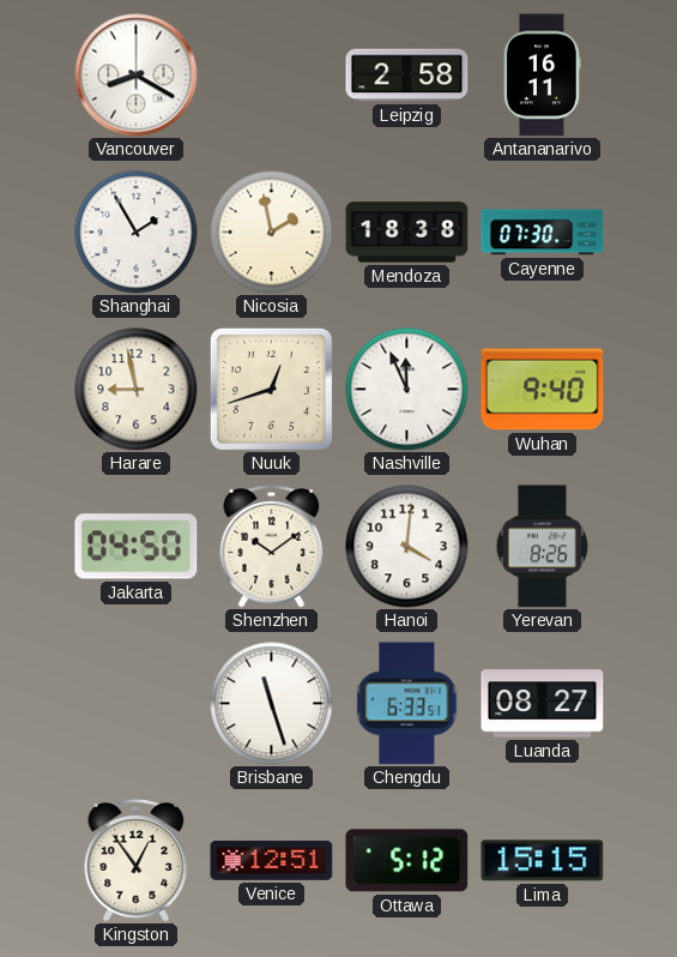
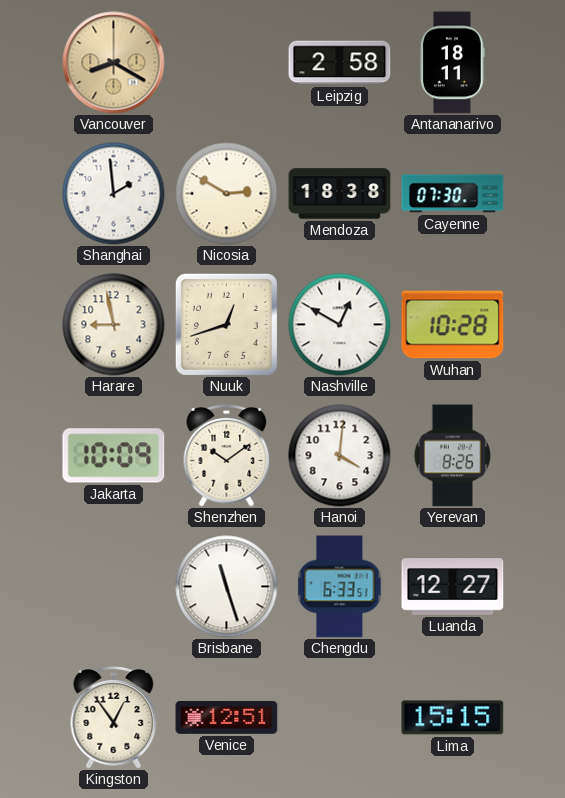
Vancouver dial: white -> champagne (114, 63)
Antananarivo: 16:11 -> 18:11 (453, 63)
Shanghai: 1:55 -> 1:59 (114, 194)
Nicosia: 1:58 -> 2:50 (227, 194)
Nashville: 11:56 -> 12:50 (340, 325)
Wuhan: 9:40 -> 10:28 (453, 325)
Jakarta: 04:50 -> 10:09 (114, 456)
Luanda: 08:27 -> 12:27 (453, 587)
Ottawa: 5:12 -> none (407, 861)
